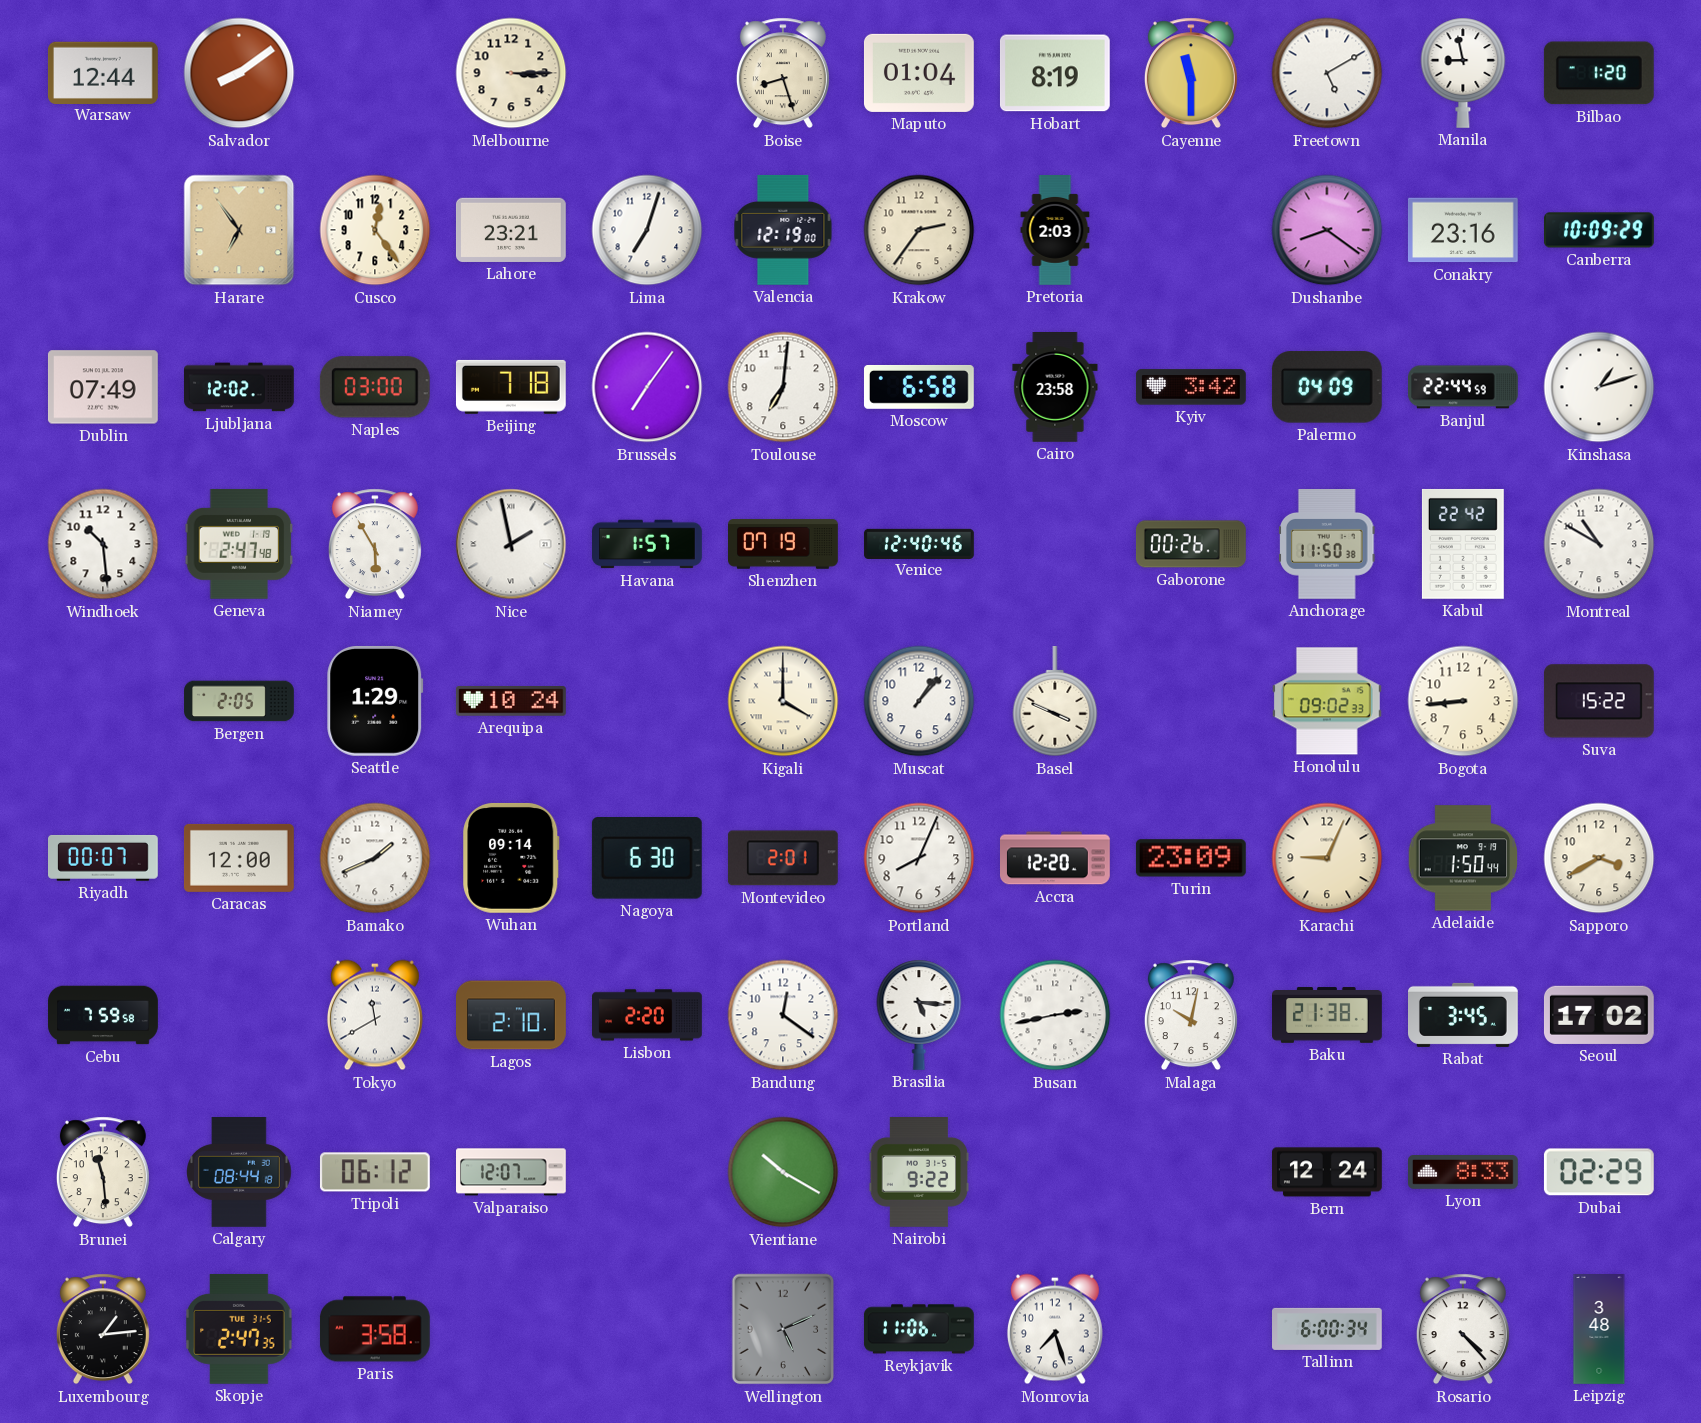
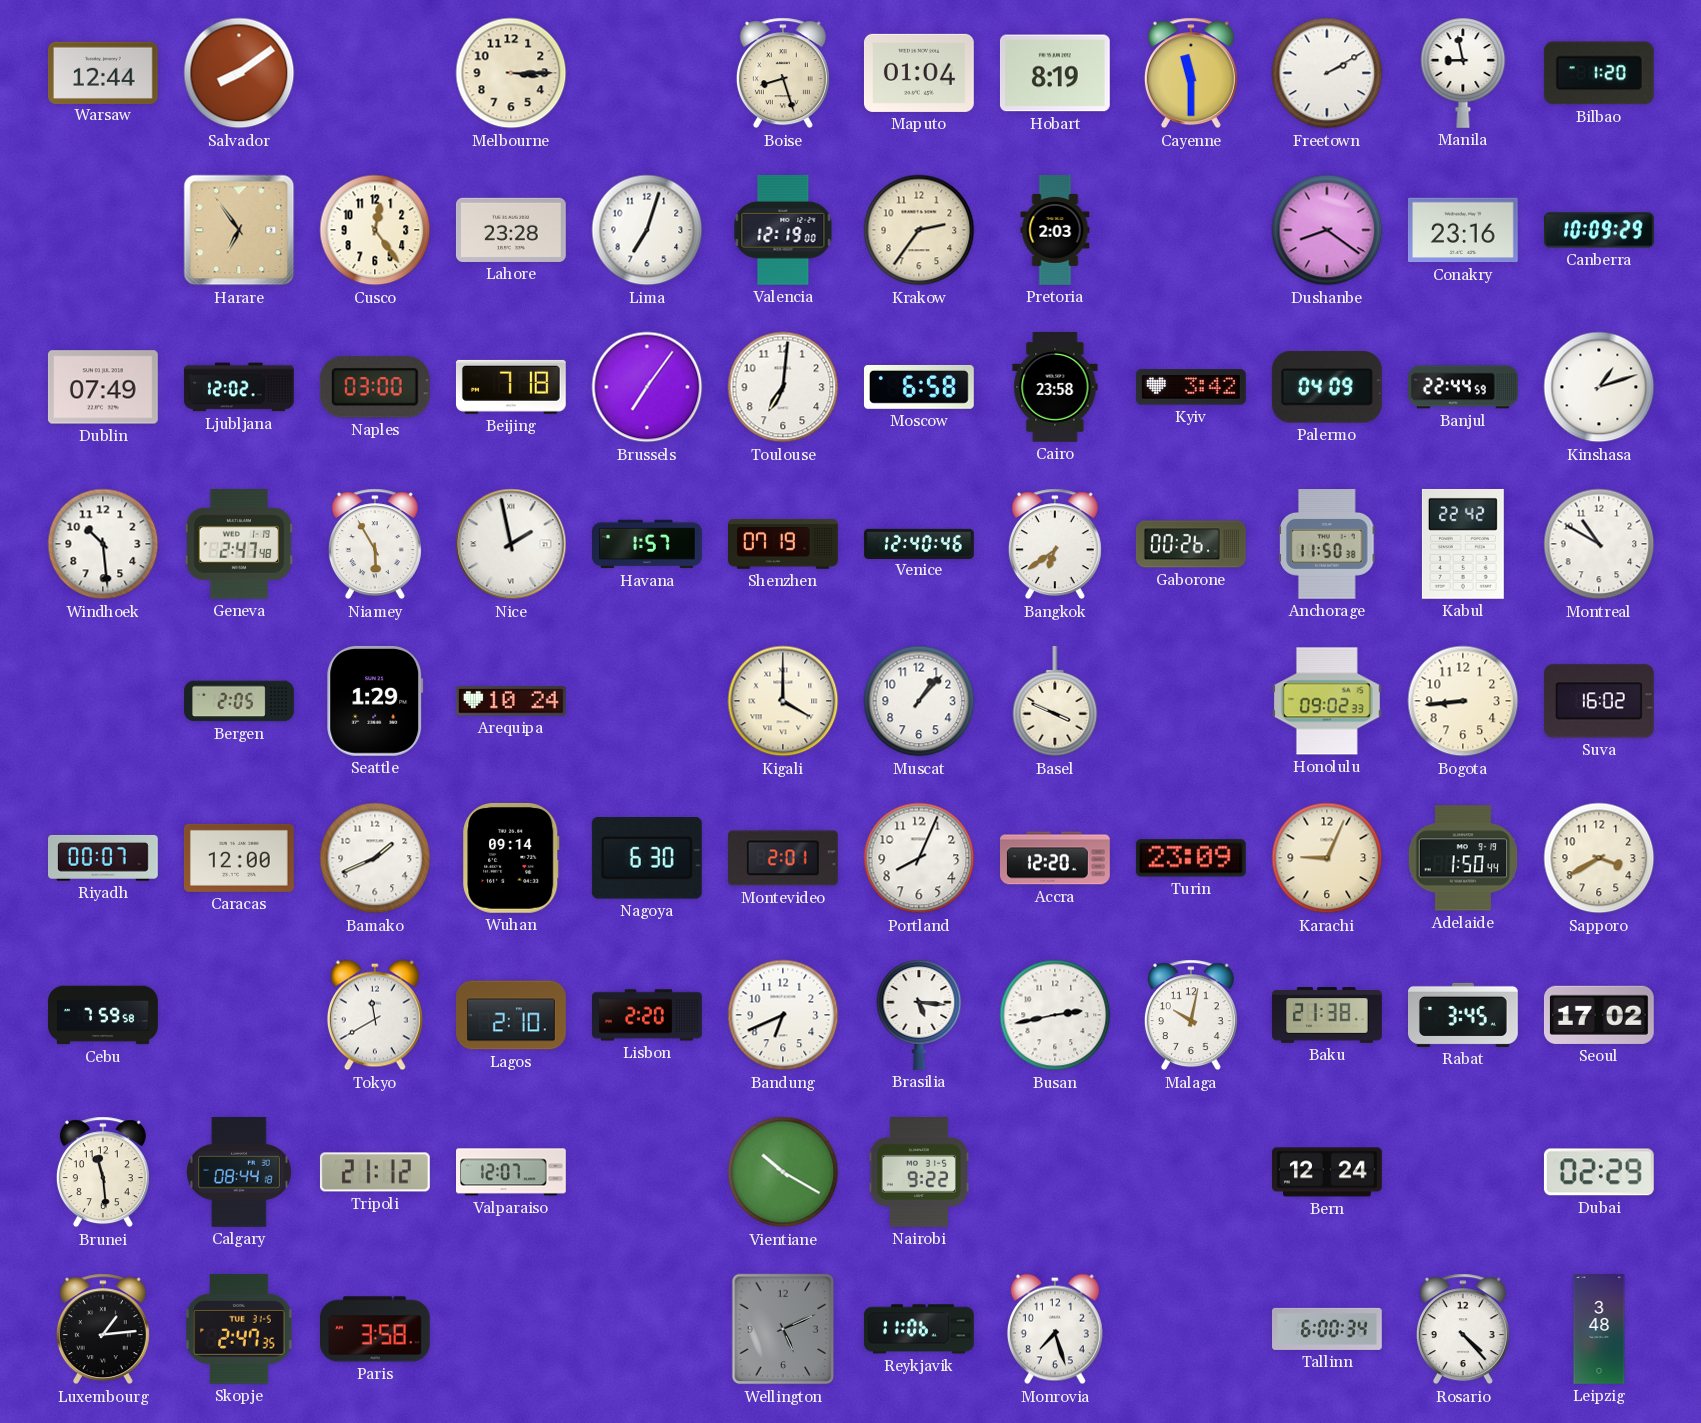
Freetown: 5:10 -> 2:10 (1327, 73)
Lahore: 23:21 -> 23:28 (511, 230)
Bangkok: none -> 6:39 (1055, 544)
Suva: 15:22 -> 16:02 (1599, 701)
Bandung: 12:21 -> 6:41 (783, 1015)
Tripoli: 06:12 -> 21:12 (375, 1172)
Lyon: 8:33 -> none (1464, 1173)
